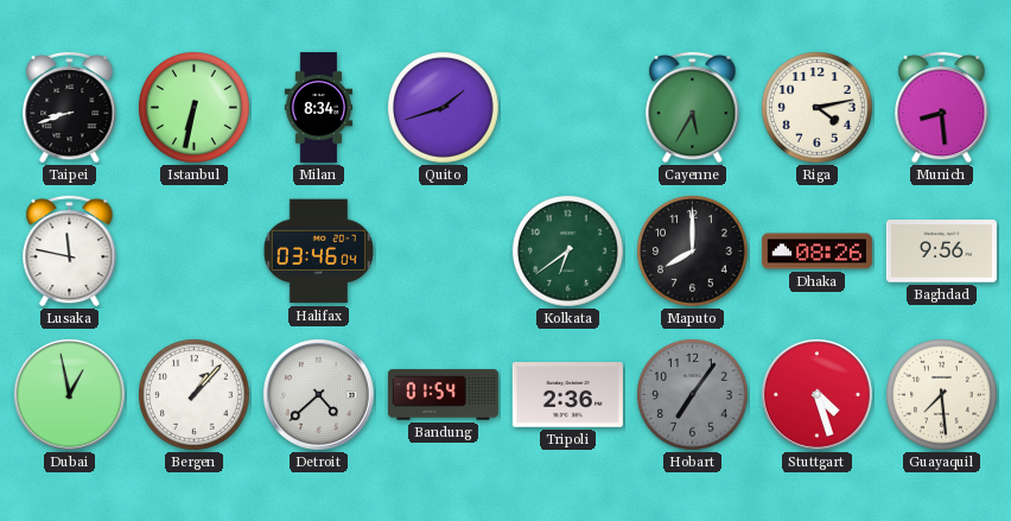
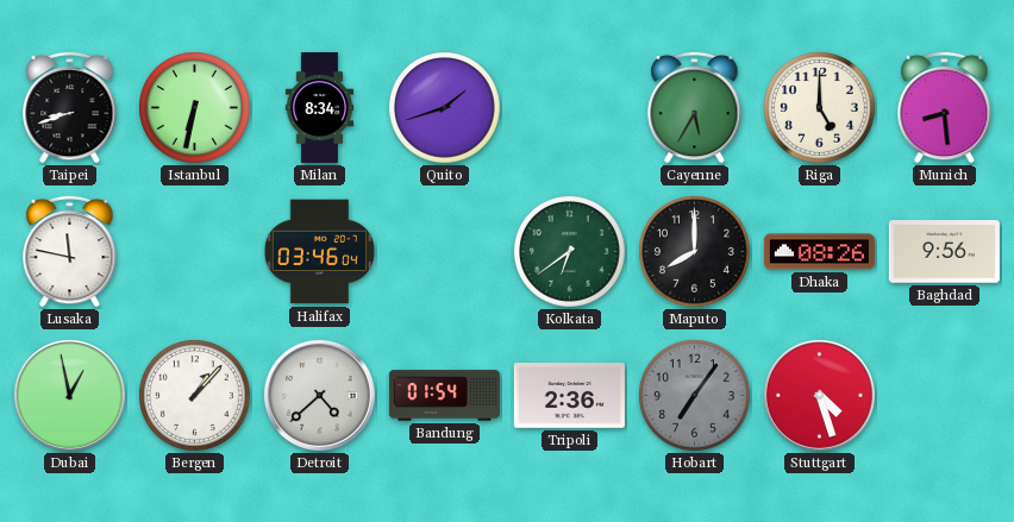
Riga: 4:13 -> 5:00 (820, 108)
Guayaquil: 7:29 -> none (942, 395)
